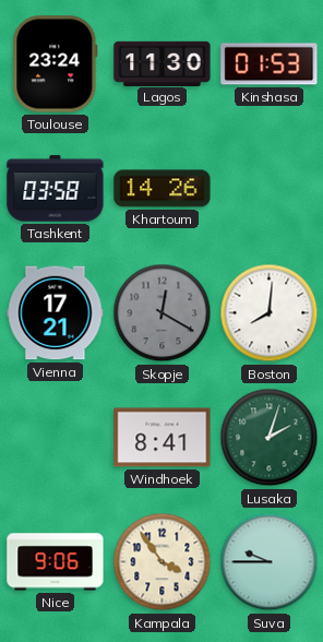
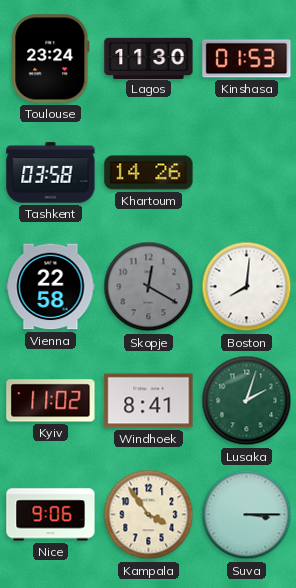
Vienna: 17:21 -> 22:58 (51, 287)
Kyiv: none -> 11:02 (51, 401)
Suva: 9:45 -> 3:15 (247, 515)
